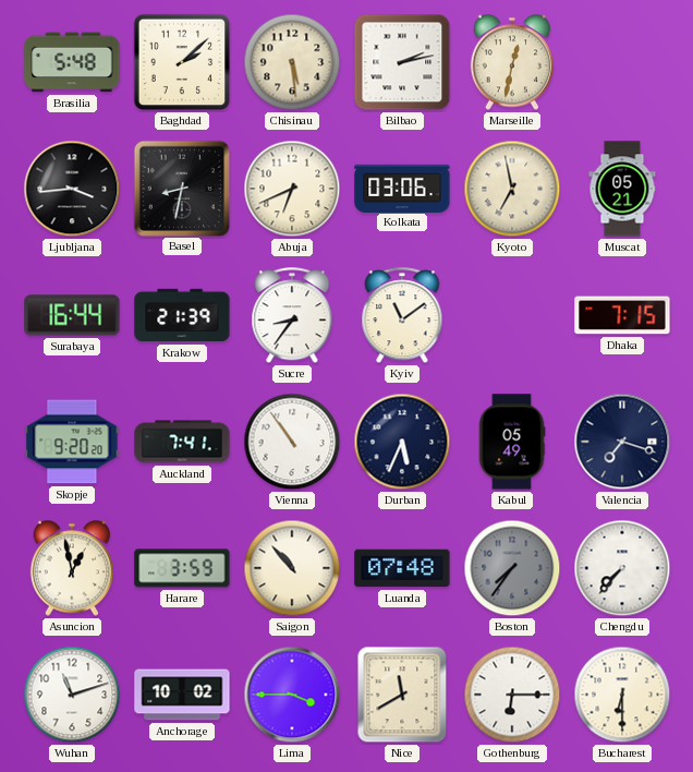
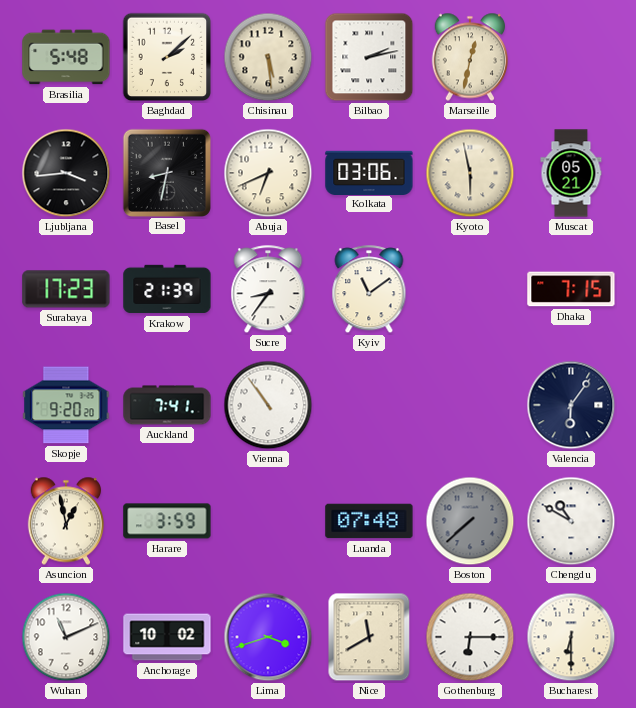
Kyoto: 6:58 -> 5:58 (470, 173)
Surabaya: 16:44 -> 17:23 (66, 289)
Durban: 5:34 -> none (402, 442)
Kabul: 05:49 -> none (512, 442)
Valencia: 7:18 -> 6:06 (571, 405)
Saigon: 10:53 -> none (292, 568)
Boston: 7:36 -> 7:38 (470, 521)
Chengdu: 7:37 -> 10:50 (571, 521)
Wuhan: 11:12 -> 11:11 (66, 637)
Lima: 3:45 -> 3:42 (268, 637)
